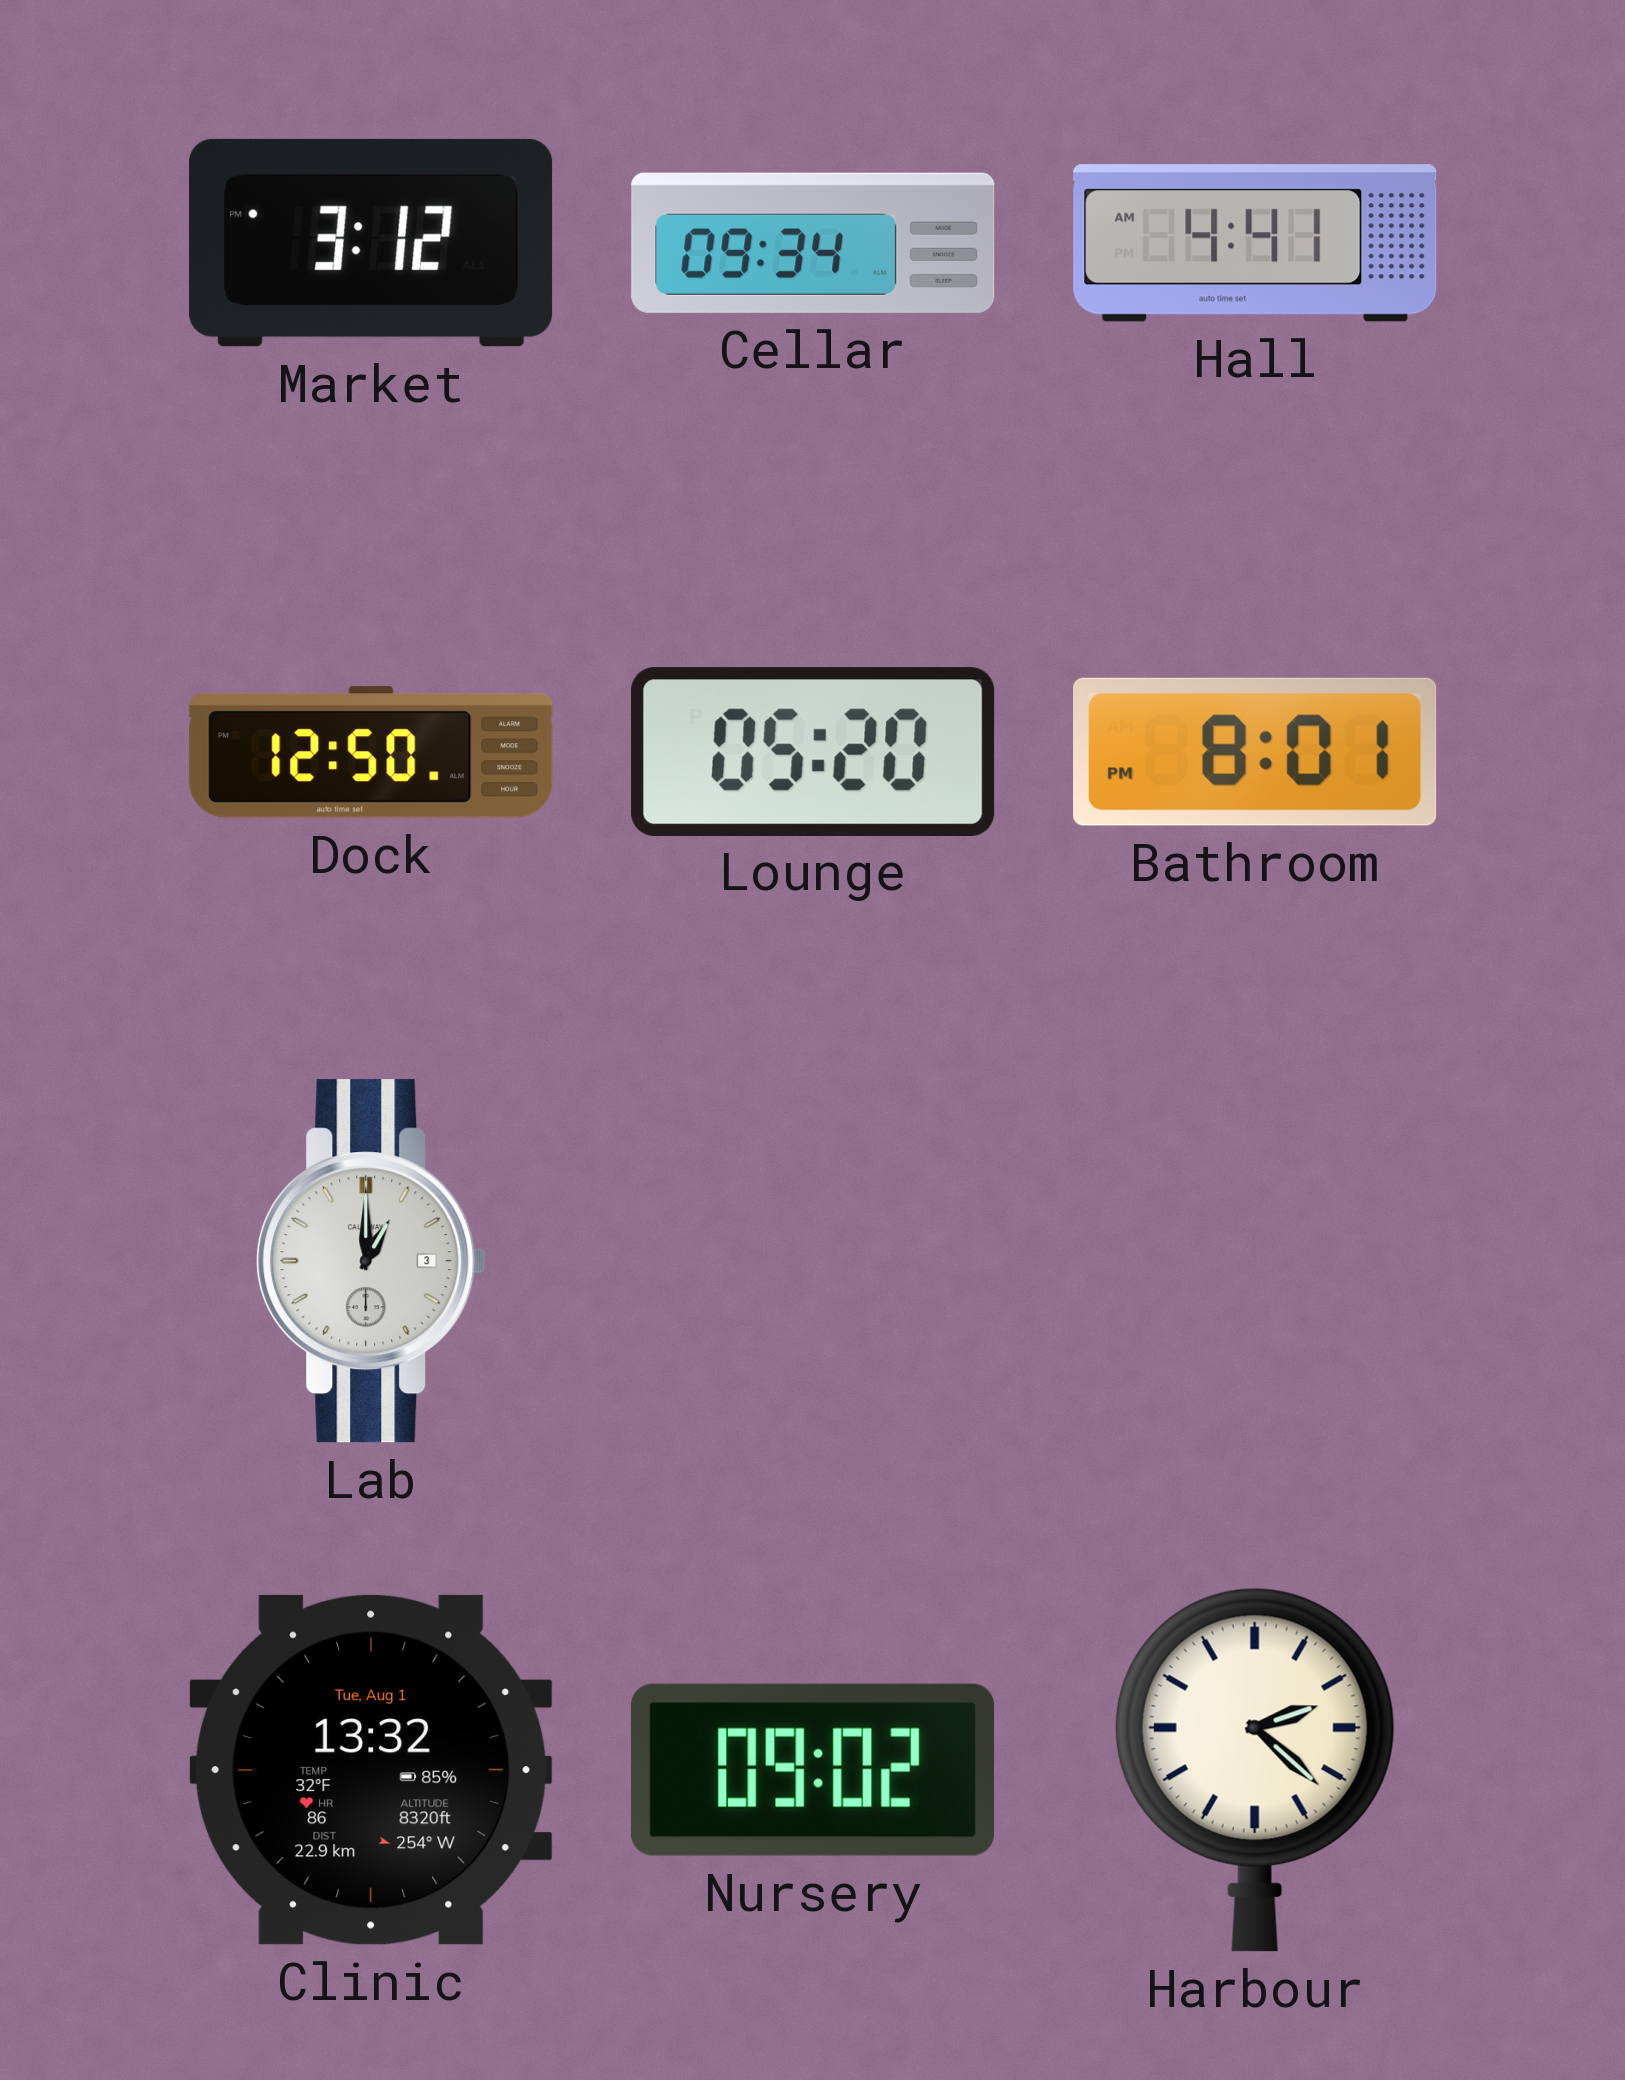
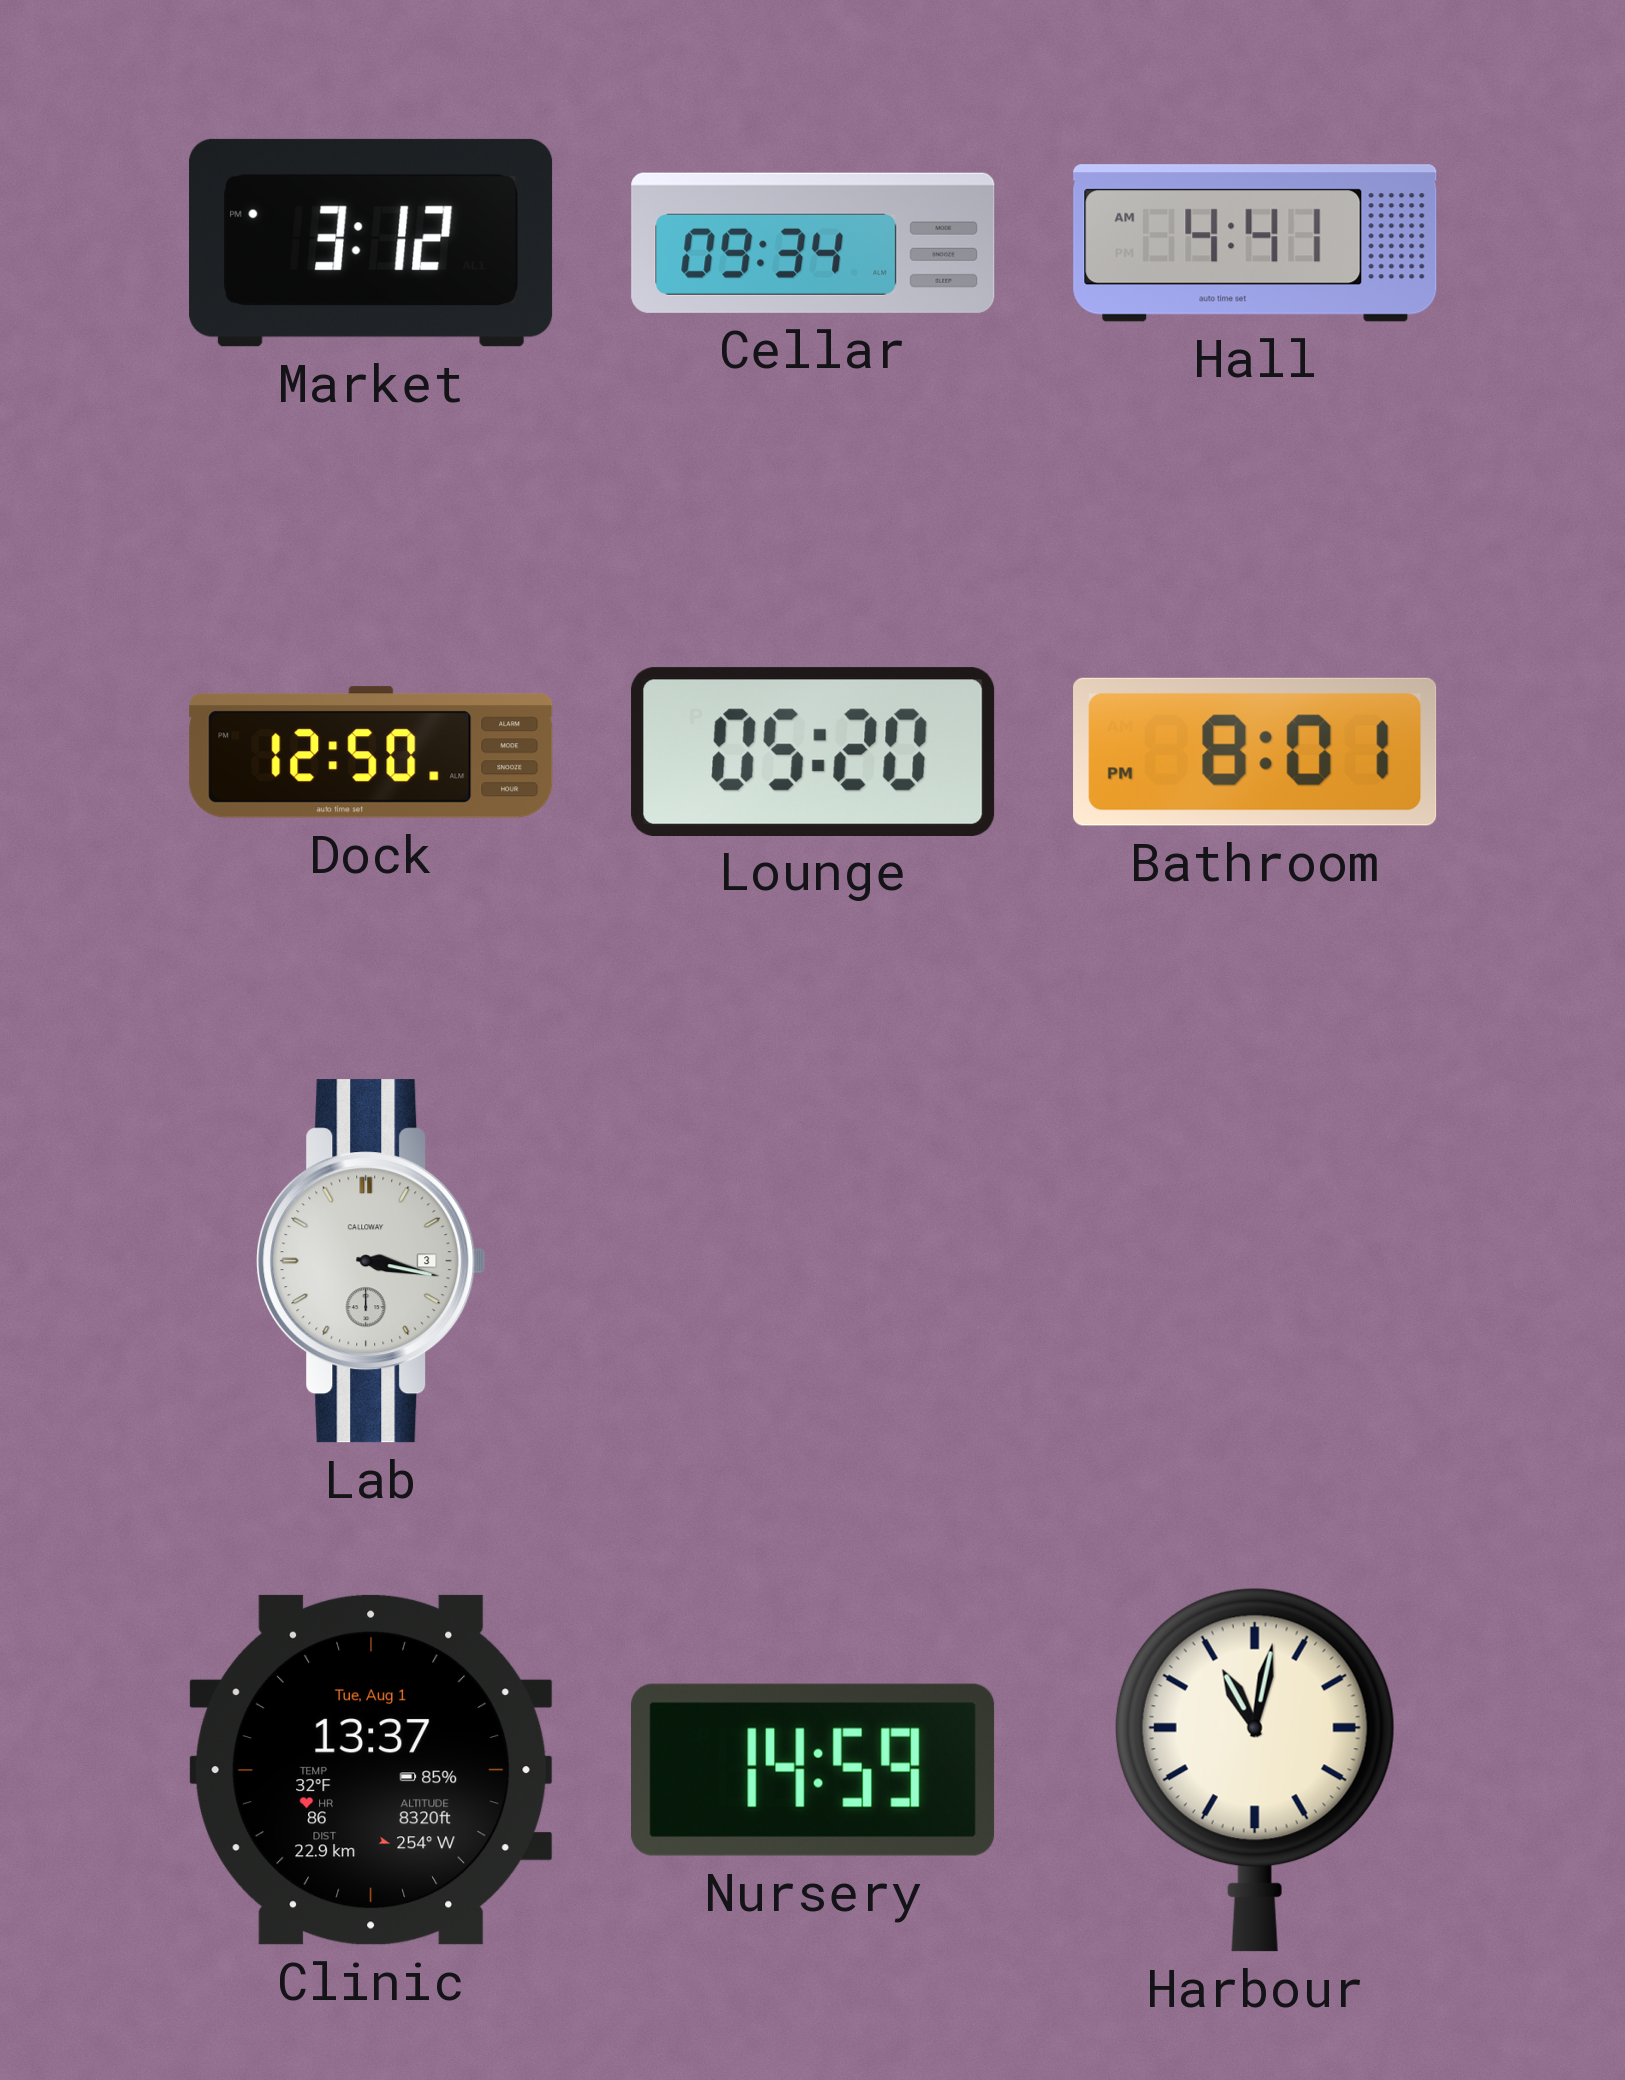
Lab: 1:00 -> 3:17 (371, 1261)
Clinic: 13:32 -> 13:37 (371, 1770)
Nursery: 09:02 -> 14:59 (814, 1770)
Harbour: 2:22 -> 11:02 (1255, 1770)
